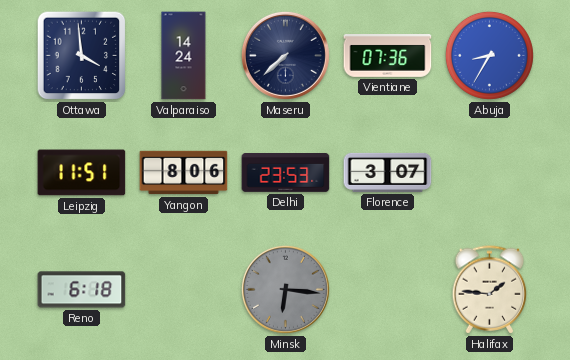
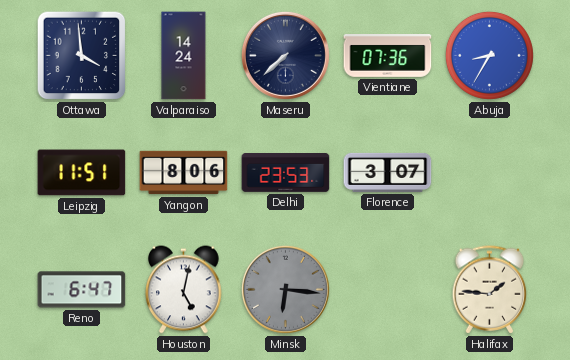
Reno: 6:18 -> 6:47 (82, 290)
Houston: none -> 5:02 (184, 290)
